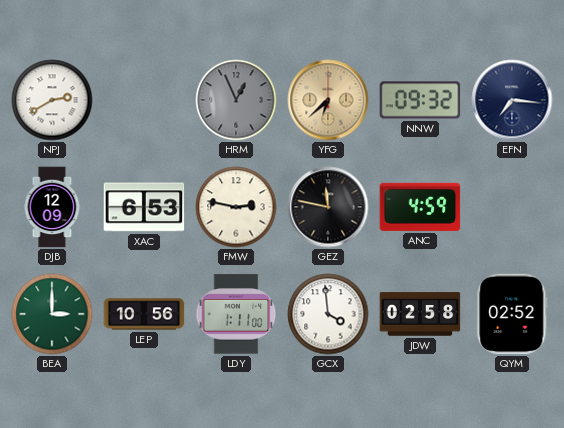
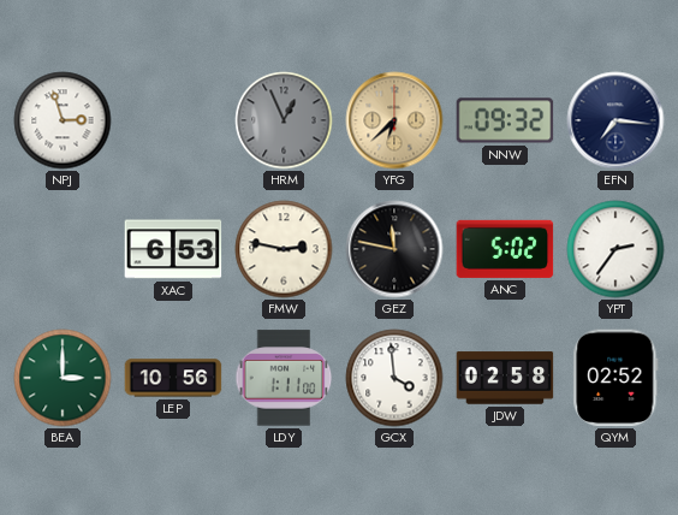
NPJ: 2:40 -> 2:57 (63, 120)
DJB: 12:09 -> none (52, 207)
ANC: 4:59 -> 5:02 (505, 249)
YPT: none -> 2:36 (615, 249)
